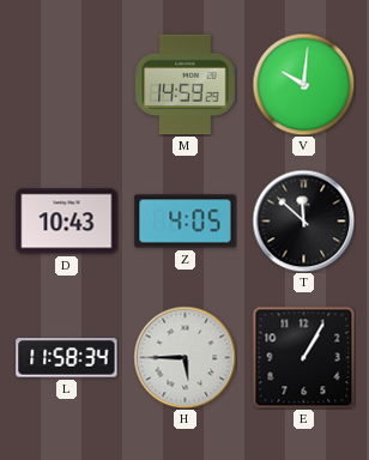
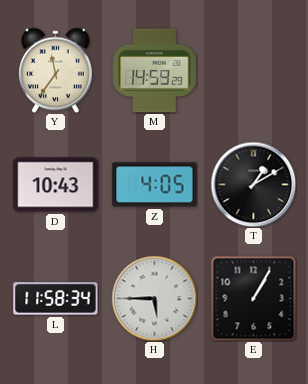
Y: none -> 11:36 (56, 70)
V: 10:01 -> none (303, 84)
T: 11:52 -> 1:10 (253, 184)
